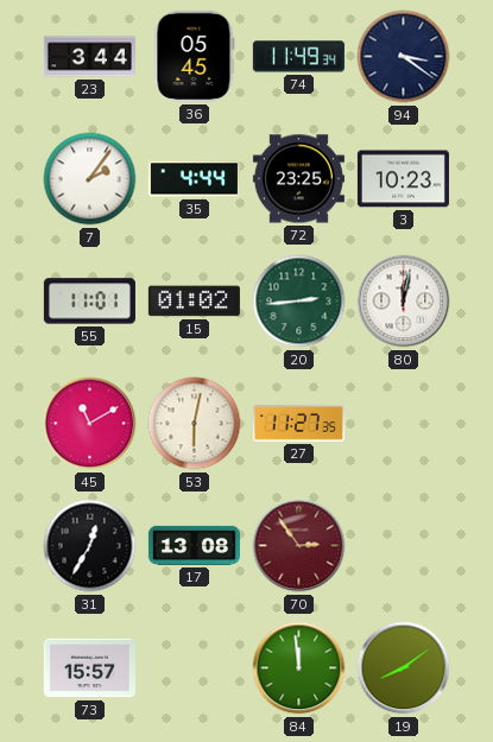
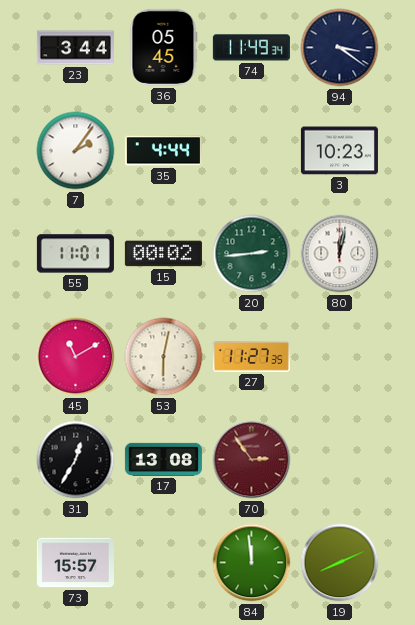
72: 23:25 -> none (298, 179)
15: 01:02 -> 00:02 (163, 254)
19: 8:09 -> 8:11 (340, 563)
